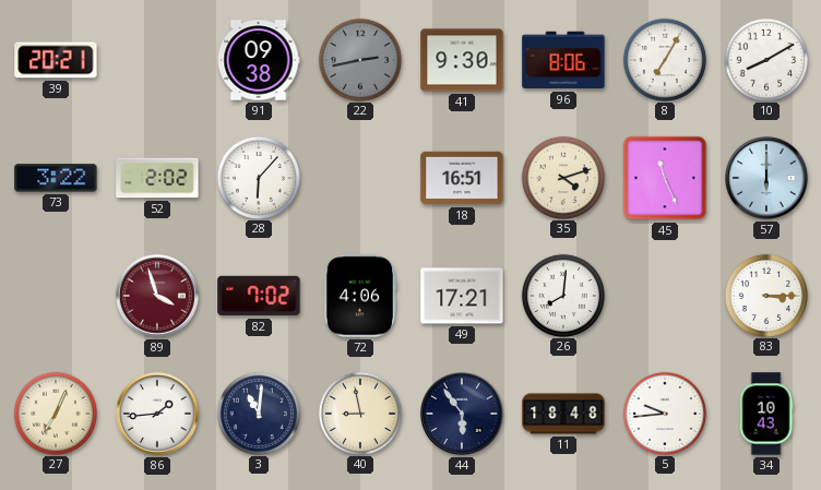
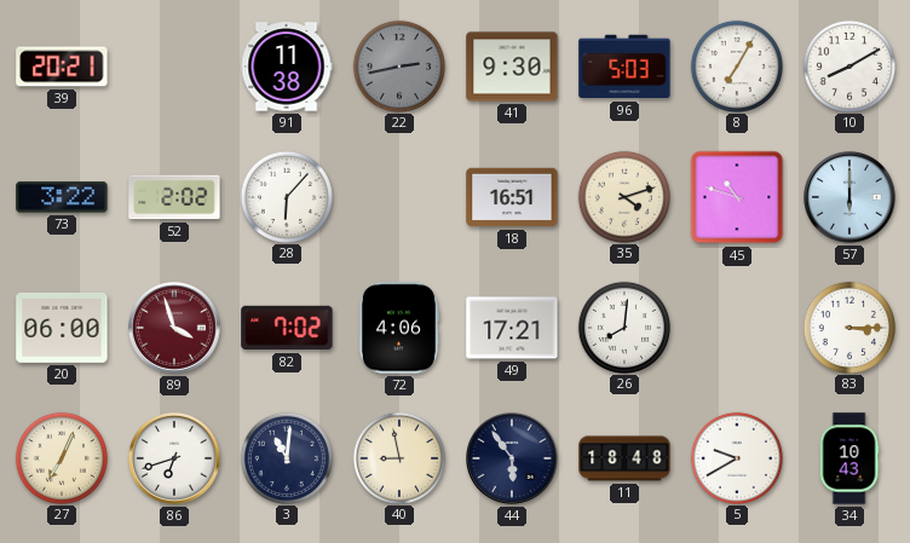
91: 09:38 -> 11:38 (287, 67)
96: 8:06 -> 5:03 (624, 67)
45: 11:26 -> 10:48 (737, 197)
20: none -> 06:00 (62, 328)
86: 1:44 -> 6:42 (175, 460)
5: 9:44 -> 9:40 (736, 457)
